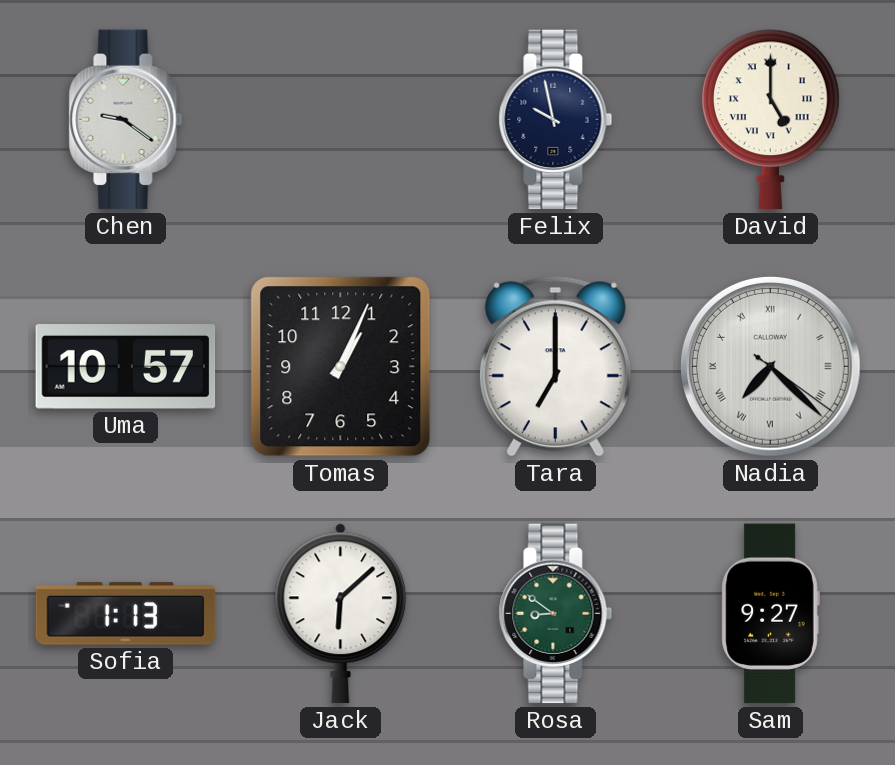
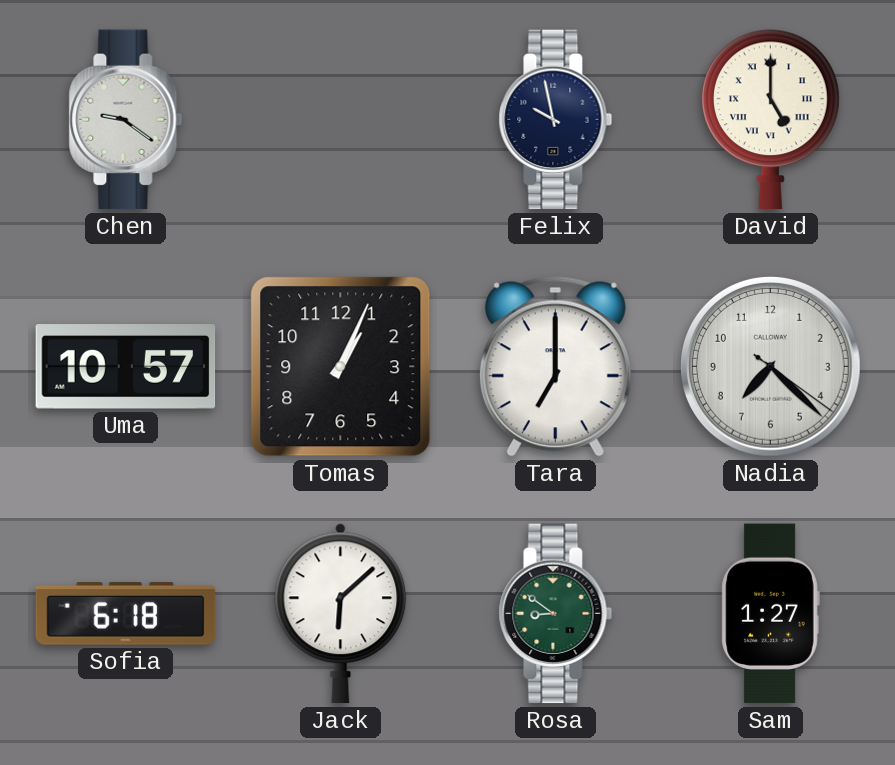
Nadia numerals: Roman -> Arabic (770, 366)
Sofia: 1:13 -> 6:18 (126, 614)
Sam: 9:27 -> 1:27 (770, 614)
